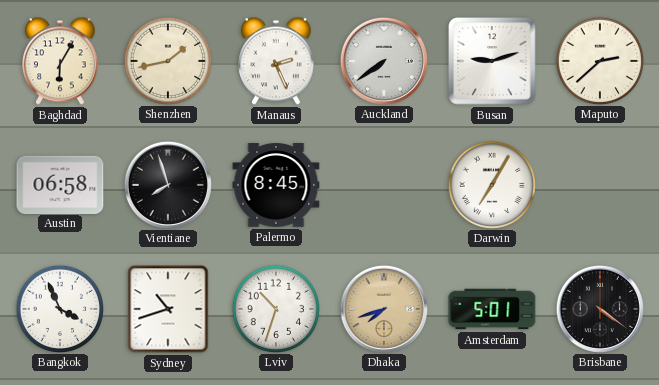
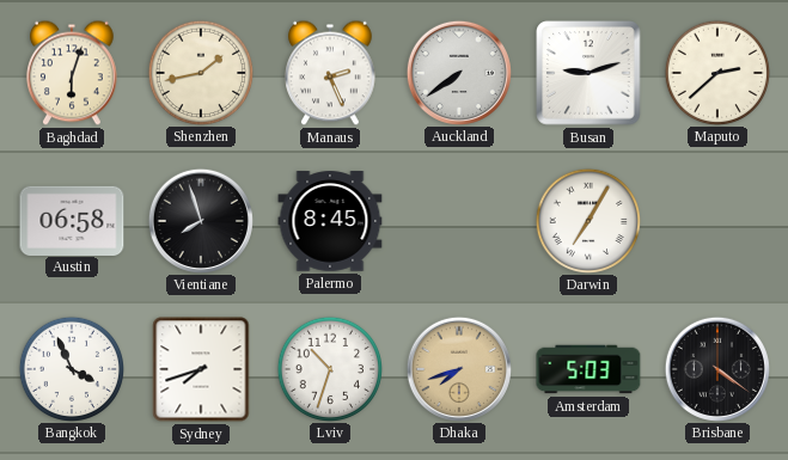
Baghdad: 6:05 -> 6:03 (73, 73)
Sydney: 10:42 -> 7:42 (201, 369)
Amsterdam: 5:01 -> 5:03 (588, 369)
